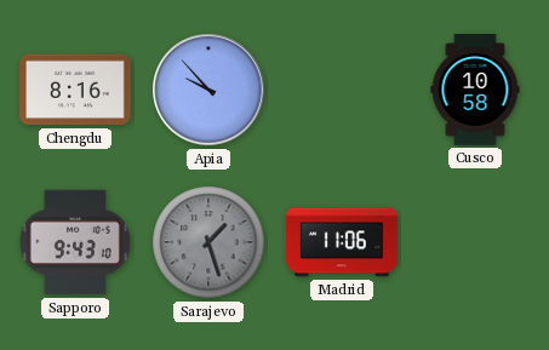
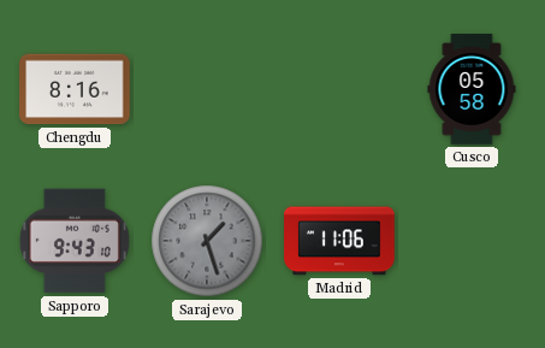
Apia: 9:53 -> none (208, 90)
Cusco: 10:58 -> 05:58 (472, 89)
